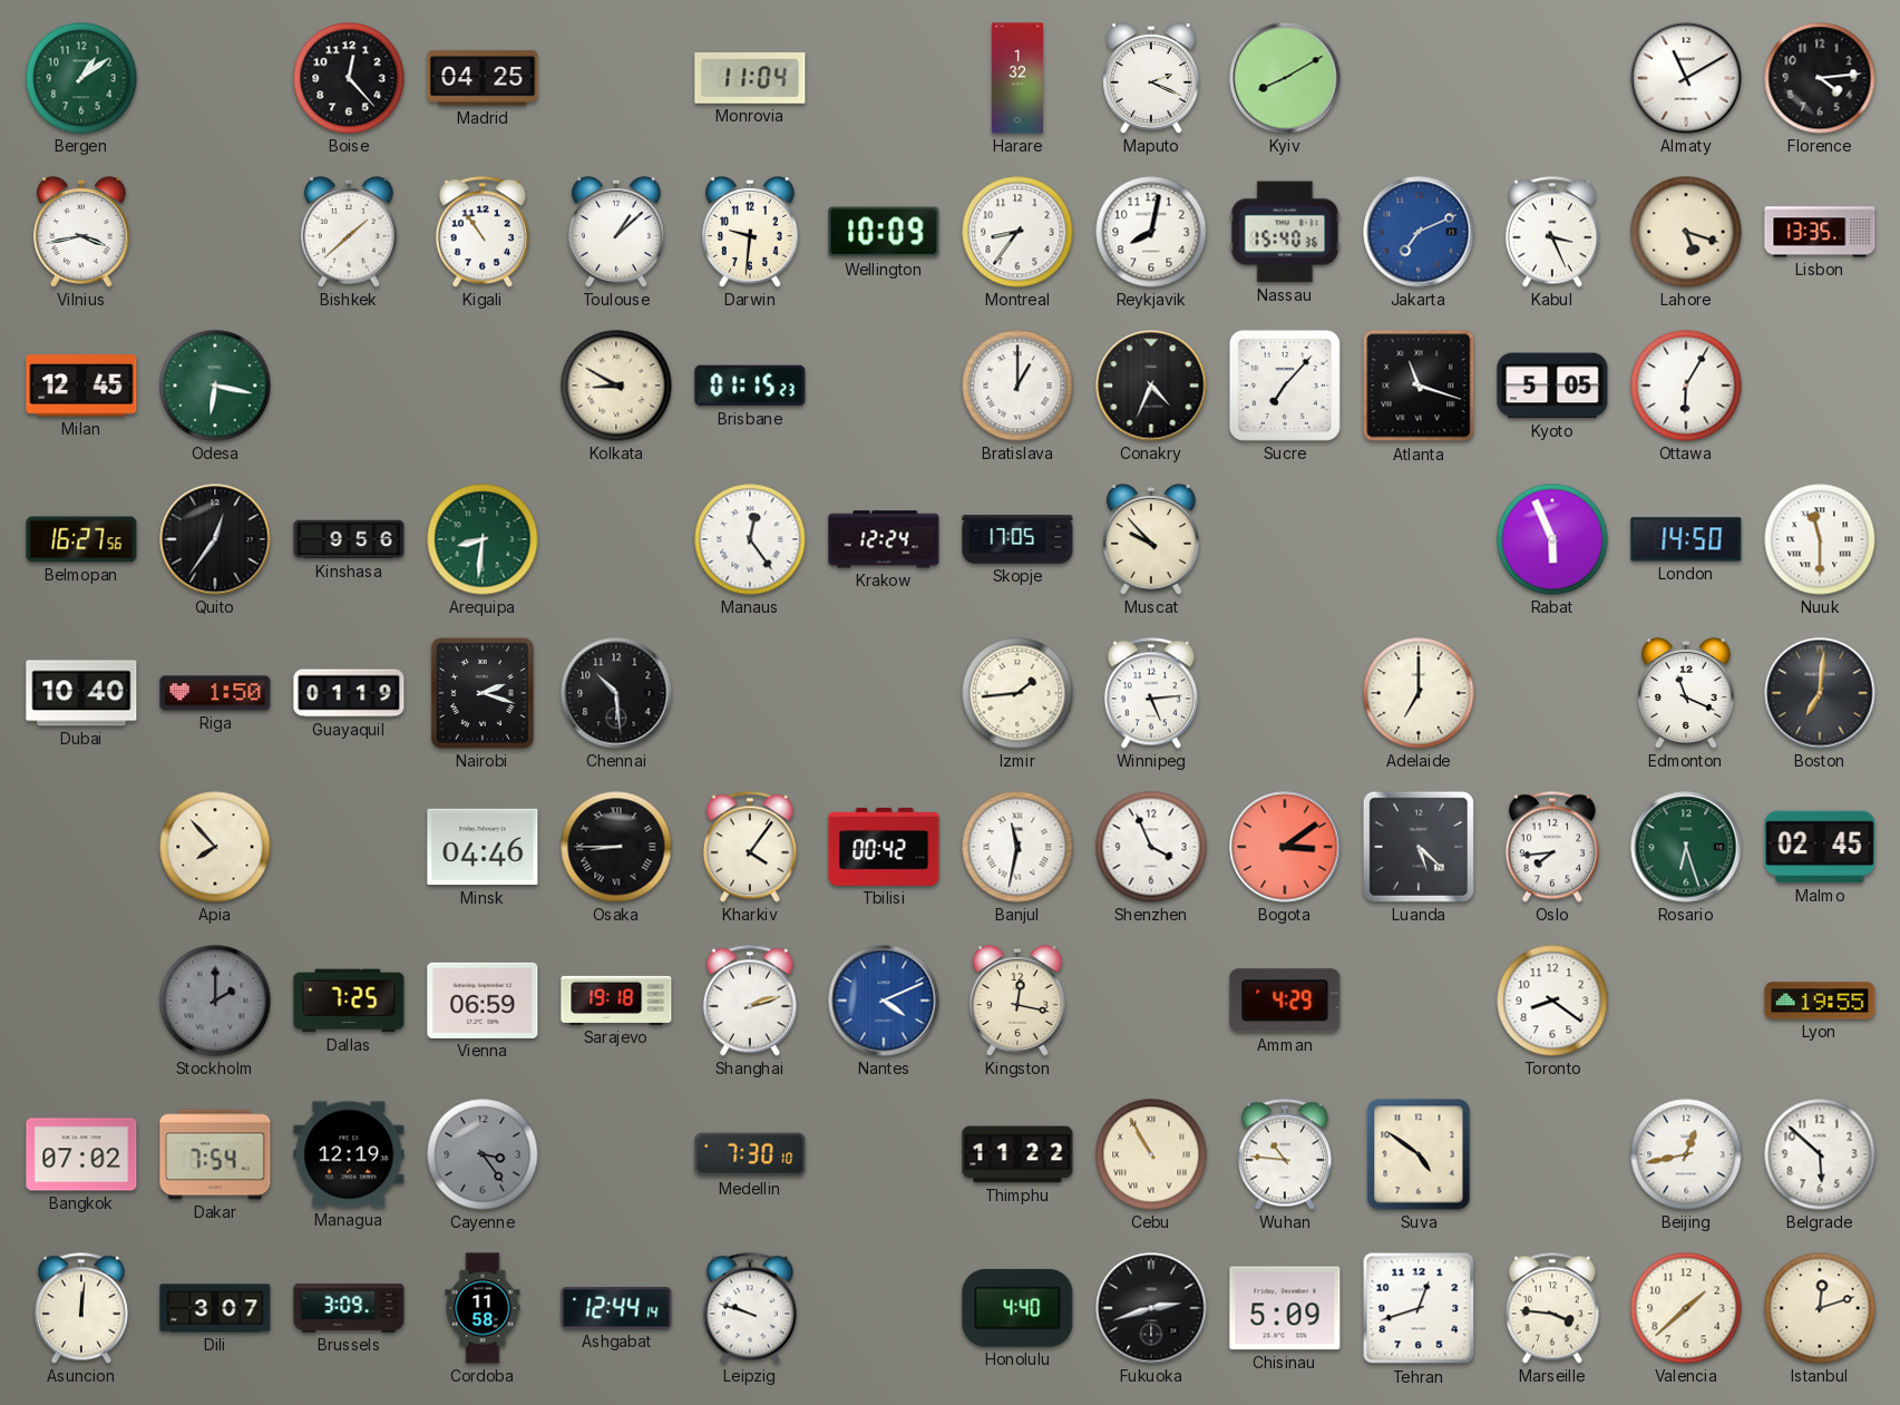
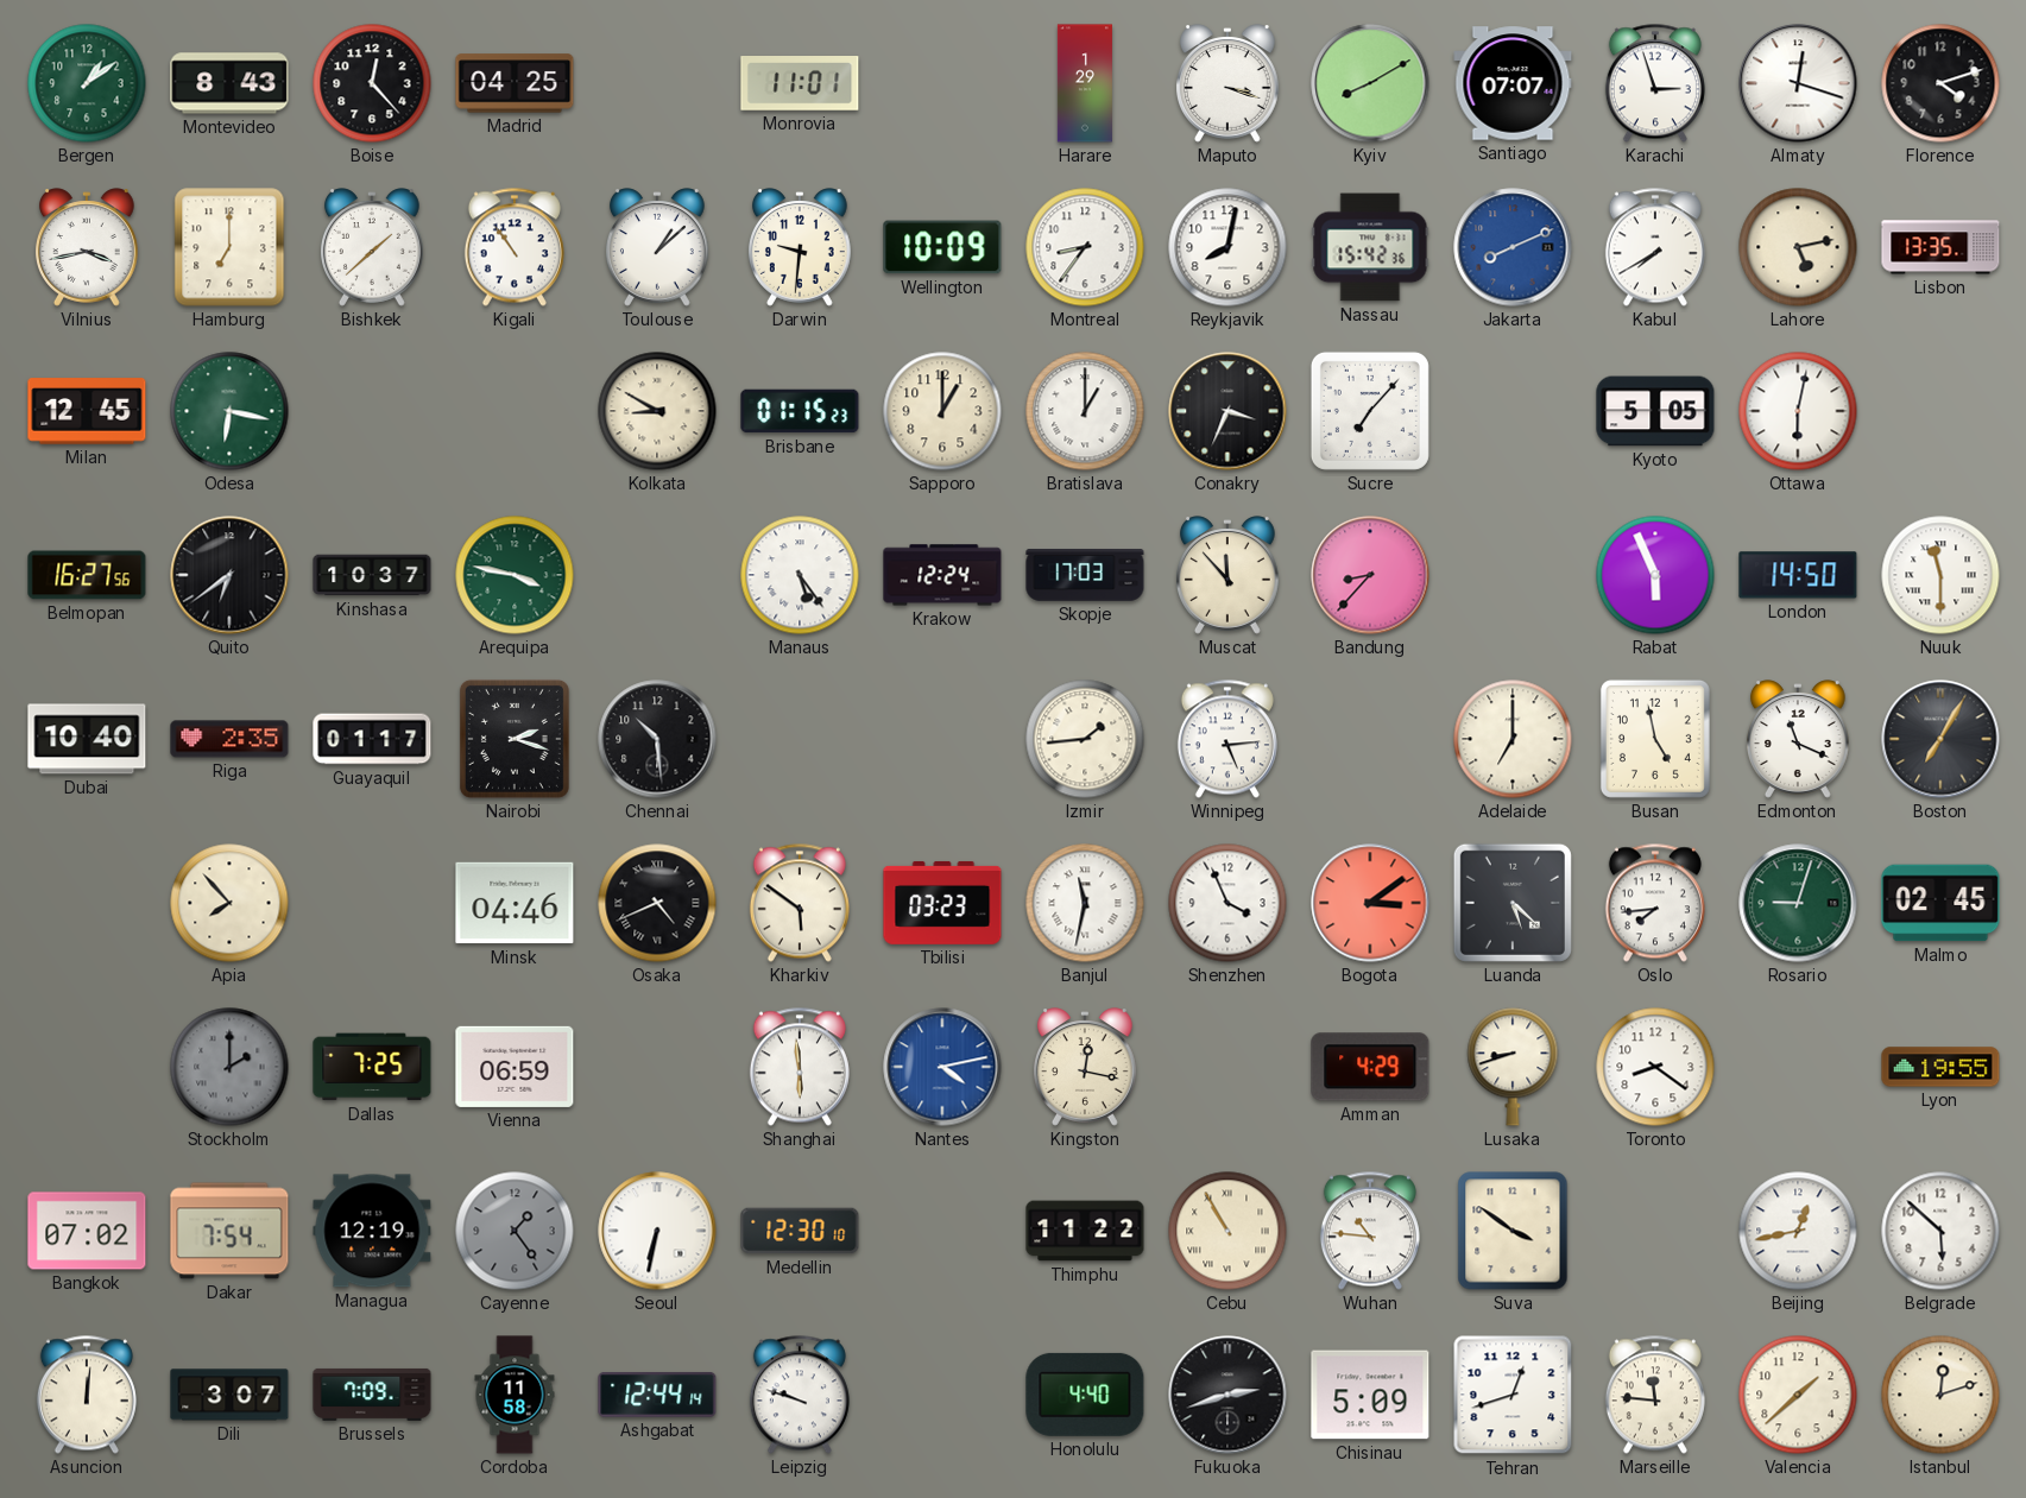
Montevideo: none -> 8:43 (229, 83)
Monrovia: 11:04 -> 11:01 (800, 84)
Harare: 1:32 -> 1:29 (1085, 83)
Maputo: 2:19 -> 3:18 (1227, 83)
Santiago: none -> 07:07 (1513, 83)
Karachi: none -> 2:57 (1655, 83)
Almaty: 11:10 -> 12:18 (1798, 83)
Florence: 4:14 -> 4:12 (1940, 83)
Hamburg: none -> 7:00 (229, 247)
Nassau: 15:40 -> 15:42 (1370, 247)
Jakarta: 7:11 -> 8:11 (1513, 247)
Kabul: 3:26 -> 7:40 (1655, 247)
Lahore: 5:18 -> 5:13 (1798, 247)
Sapporo: none -> 1:00 (942, 411)
Conakry: 4:34 -> 3:34 (1227, 411)
Atlanta: 11:18 -> none (1419, 386)
Ottawa: 6:05 -> 6:02 (1798, 411)
Quito: 12:36 -> 6:39 (229, 575)
Kinshasa: 9:56 -> 10:37 (372, 575)
Arequipa: 8:31 -> 3:47 (515, 575)
Manaus: 12:24 -> 5:24 (800, 575)
Skopje: 17:05 -> 17:03 (1085, 575)
Muscat: 9:53 -> 11:53 (1227, 575)
Bandung: none -> 8:37 (1370, 575)
Riga: 1:50 -> 2:35 (229, 739)
Guayaquil: 01:19 -> 01:17 (372, 739)
Busan: none -> 4:58 (1655, 739)
Boston: 7:01 -> 7:05 (1940, 739)
Osaka: 8:45 -> 4:41 (657, 903)
Kharkiv: 4:06 -> 5:51 (800, 903)
Tbilisi: 00:42 -> 03:23 (942, 903)
Rosario: 6:27 -> 9:03 (1798, 903)
Sarajevo: 19:18 -> none (616, 1001)
Shanghai: 2:12 -> 5:59 (800, 1067)
Nantes: 4:11 -> 4:13 (942, 1067)
Lusaka: none -> 8:42 (1513, 1067)
Cayenne: 3:24 -> 1:24 (515, 1231)
Seoul: none -> 6:32 (657, 1231)
Medellin: 7:30 -> 12:30 (800, 1231)
Suva: 4:51 -> 3:51 (1513, 1231)
Brussels: 3:09 -> 7:09 (372, 1395)
Marseille: 3:46 -> 11:46 (1655, 1395)
